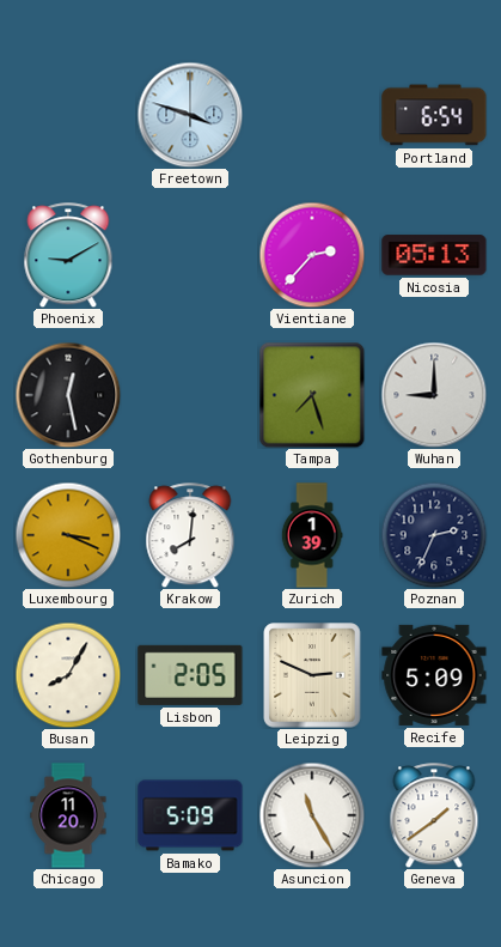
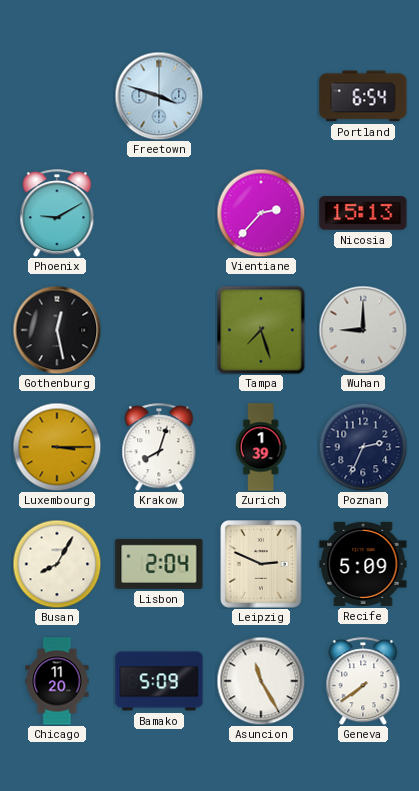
Nicosia: 05:13 -> 15:13 (363, 213)
Luxembourg: 3:19 -> 3:15 (57, 447)
Krakow: 8:01 -> 8:03 (159, 447)
Lisbon: 2:05 -> 2:04 (159, 564)
Geneva: 1:39 -> 7:39 (363, 681)
